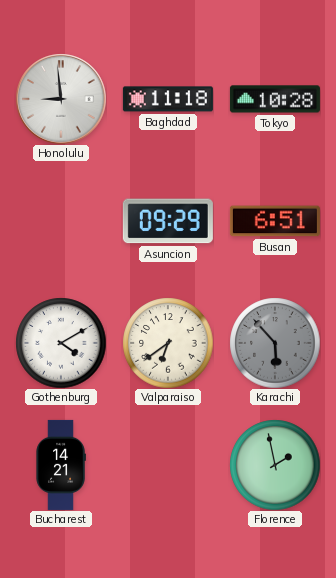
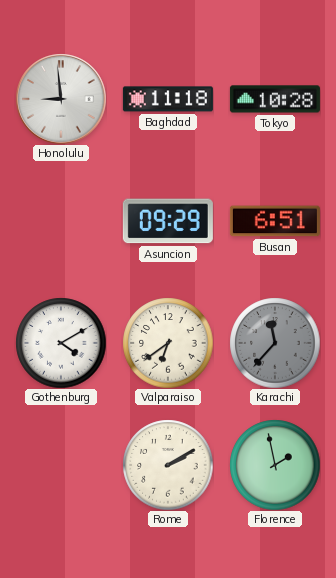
Karachi: 5:53 -> 11:37 (275, 343)
Bucharest: 14:21 -> none (61, 465)
Rome: none -> 2:10 (168, 465)
